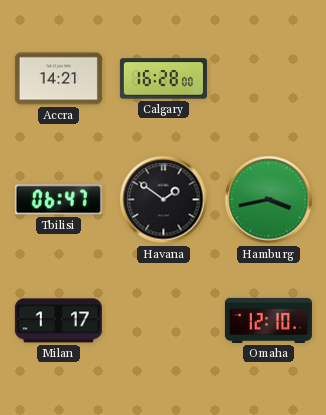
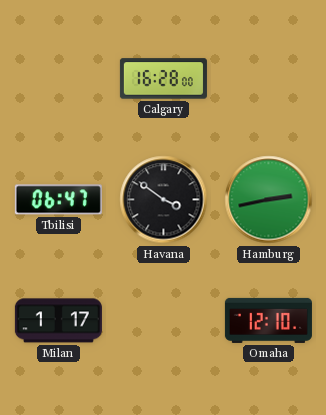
Accra: 14:21 -> none (58, 79)
Havana: 1:51 -> 3:51 (164, 200)
Hamburg: 3:43 -> 2:43 (269, 200)
